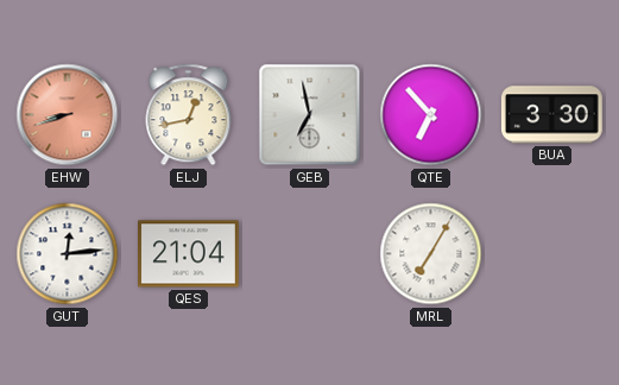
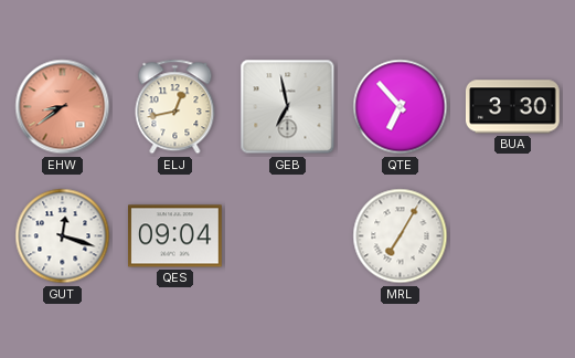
EHW: 8:42 -> 8:39 (63, 107)
GUT: 12:14 -> 12:18 (63, 236)
QES: 21:04 -> 09:04 (175, 236)
